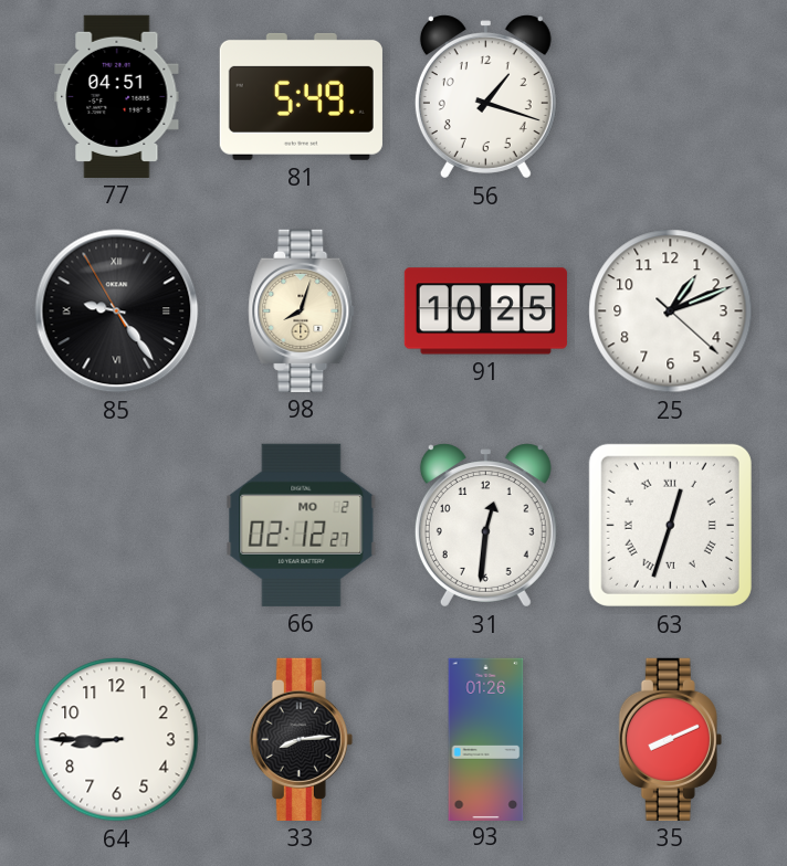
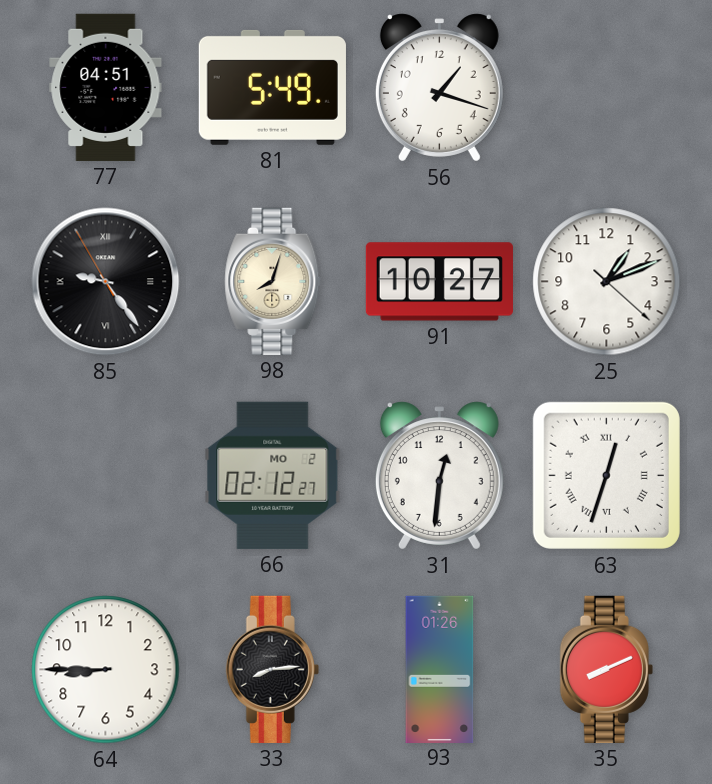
91: 10:25 -> 10:27 (439, 282)
